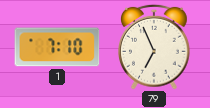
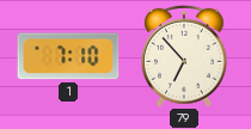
79: 6:56 -> 6:53 (185, 56)
